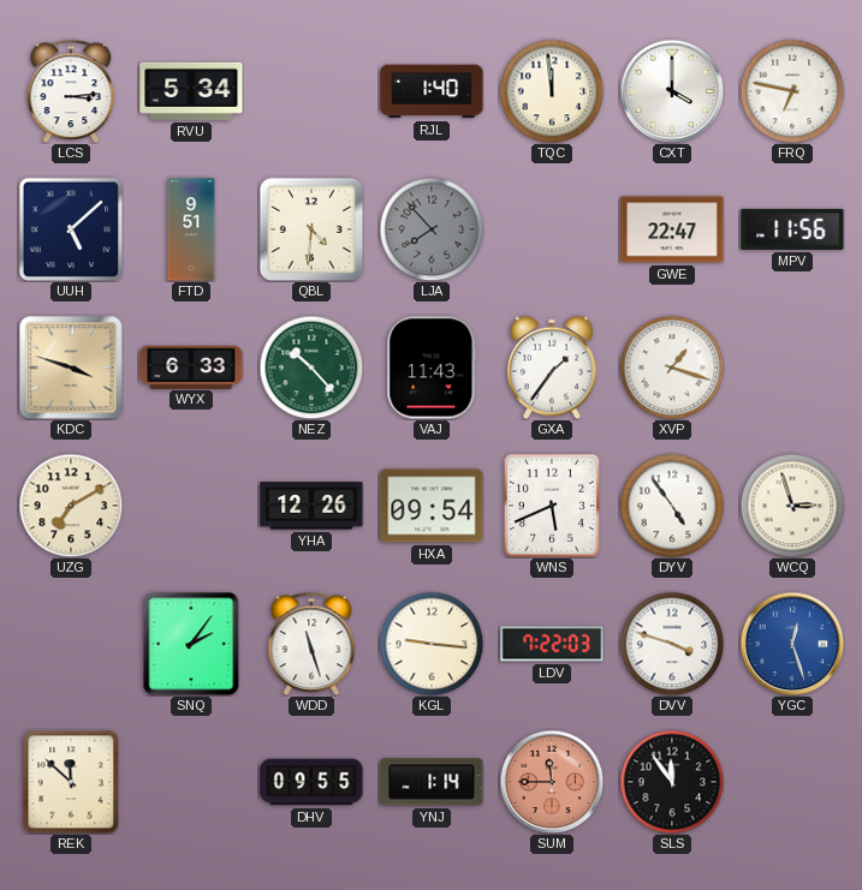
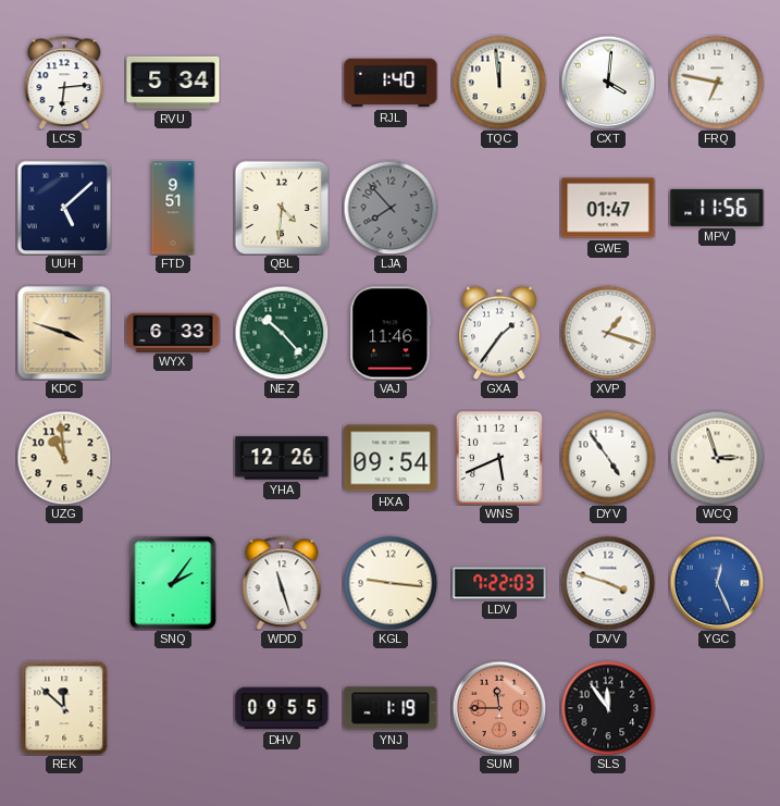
LCS: 3:14 -> 6:14 (64, 83)
CXT: 4:00 -> 4:01 (608, 83)
GWE: 22:47 -> 01:47 (608, 208)
VAJ: 11:43 -> 11:46 (391, 333)
UZG: 7:10 -> 10:59 (64, 458)
YGC: 12:27 -> 12:26 (717, 583)
YNJ: 1:14 -> 1:19 (391, 708)
